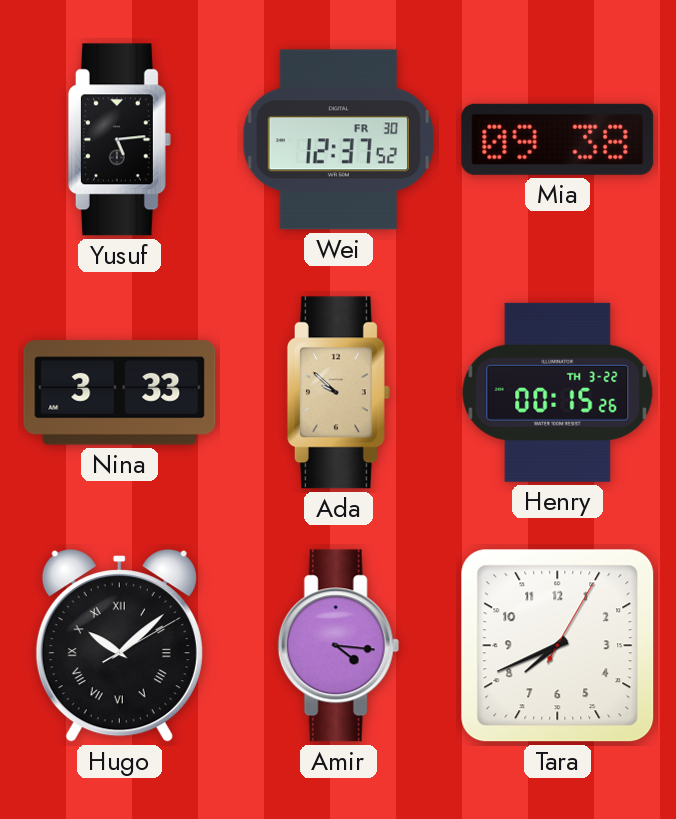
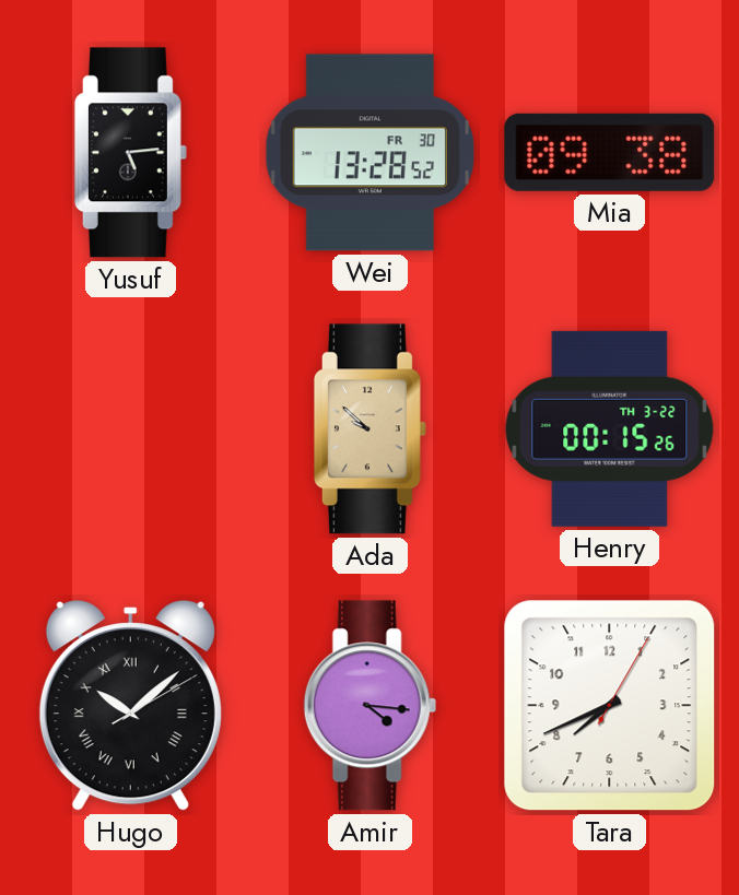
Wei: 12:37 -> 13:28 (369, 153)
Nina: 3:33 -> none (120, 393)
